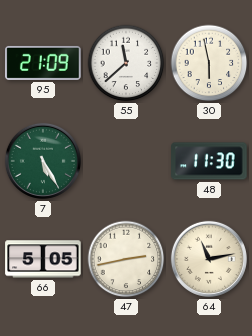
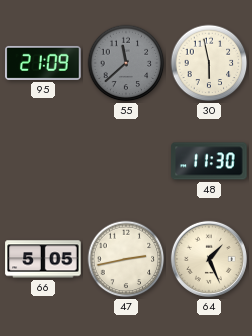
55 dial: white -> grey (126, 63)
7: 5:25 -> none (43, 161)
64: 11:13 -> 1:26 (209, 259)
